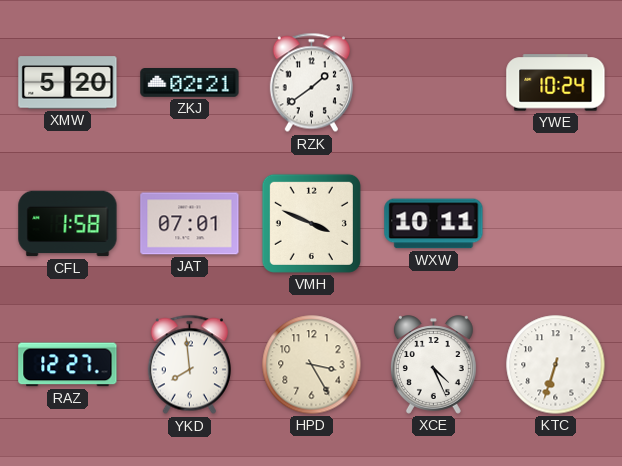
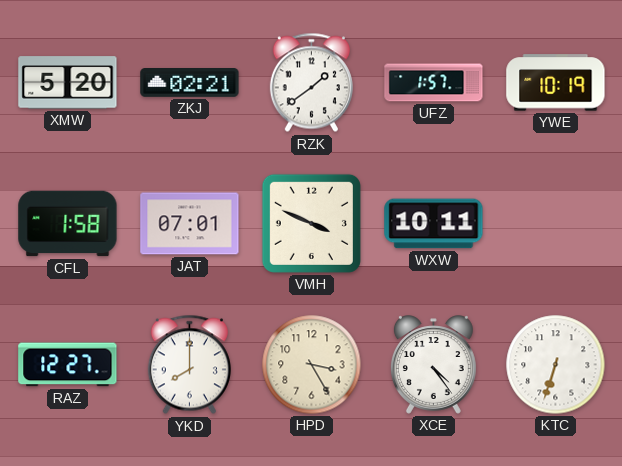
UFZ: none -> 1:57 (434, 83)
YWE: 10:24 -> 10:19 (556, 83)
YKD: 7:59 -> 8:00 (189, 365)
XCE: 4:26 -> 4:24 (433, 365)
